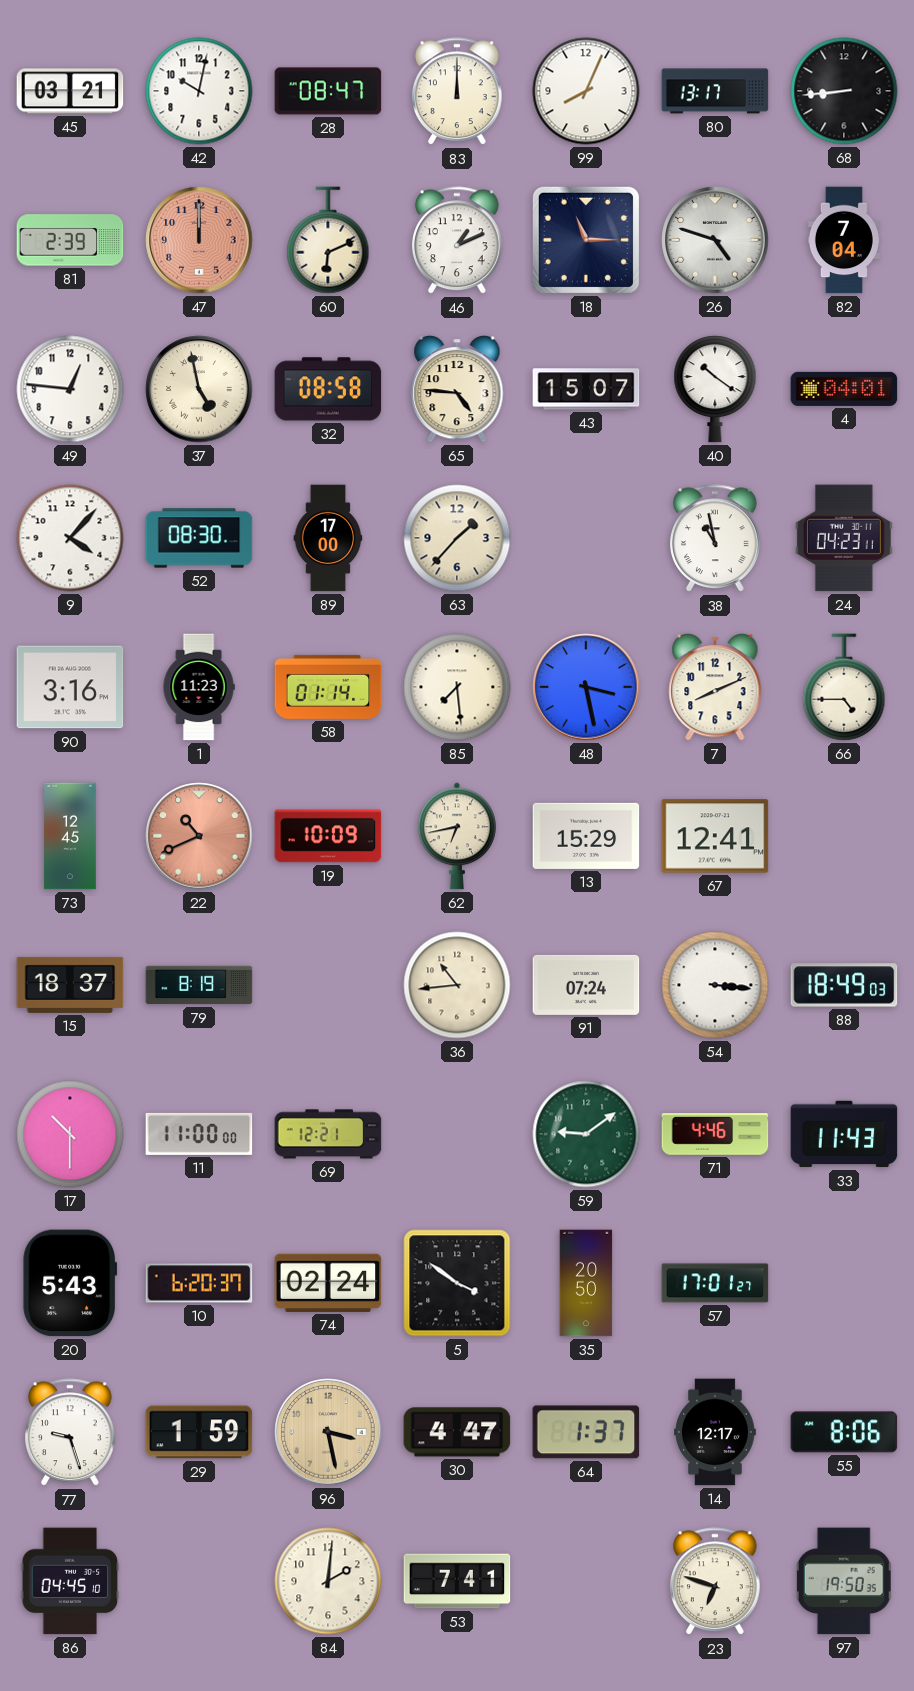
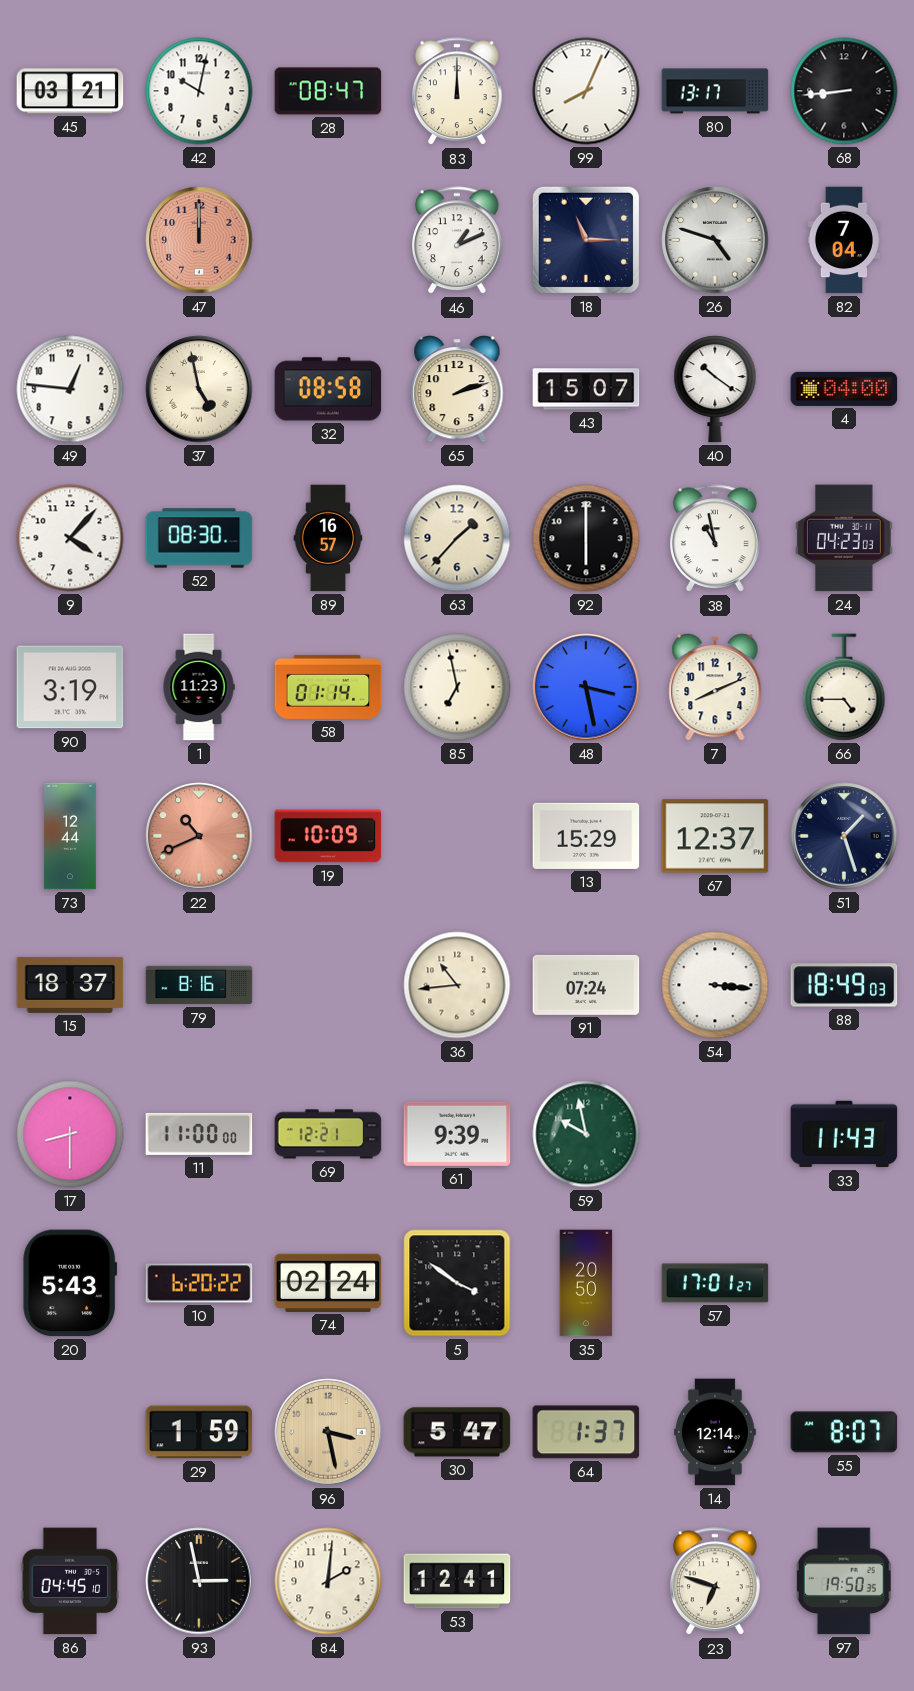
81: 2:39 -> none (70, 240)
60: 6:11 -> none (328, 240)
65: 4:46 -> 2:12 (457, 390)
4: 04:01 -> 04:00 (844, 389)
89: 17:00 -> 16:57 (328, 538)
92: none -> 6:00 (586, 538)
24: 04:23:11 -> 04:23:03 (844, 538)
90: 3:16 -> 3:19 (70, 687)
85: 7:29 -> 6:58 (457, 687)
73: 12:45 -> 12:44 (70, 836)
62: 6:43 -> none (458, 836)
67: 12:41 -> 12:37 (715, 836)
51: none -> 1:27 (844, 836)
79: 8:19 -> 8:16 (199, 985)
17: 10:30 -> 8:30 (70, 1134)
61: none -> 9:39 (457, 1134)
59: 9:09 -> 9:58 (586, 1134)
71: 4:46 -> none (715, 1134)
10: 6:20:37 -> 6:20:22 (199, 1283)
77: 9:27 -> none (71, 1433)
30: 4:47 -> 5:47 (457, 1432)
14: 12:17 -> 12:14 (716, 1432)
55: 8:06 -> 8:07 (844, 1432)
93: none -> 2:58 (199, 1581)
53: 7:41 -> 12:41 (457, 1581)
